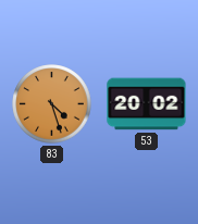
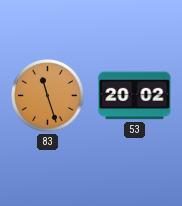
83: 4:27 -> 11:27 (48, 96)
